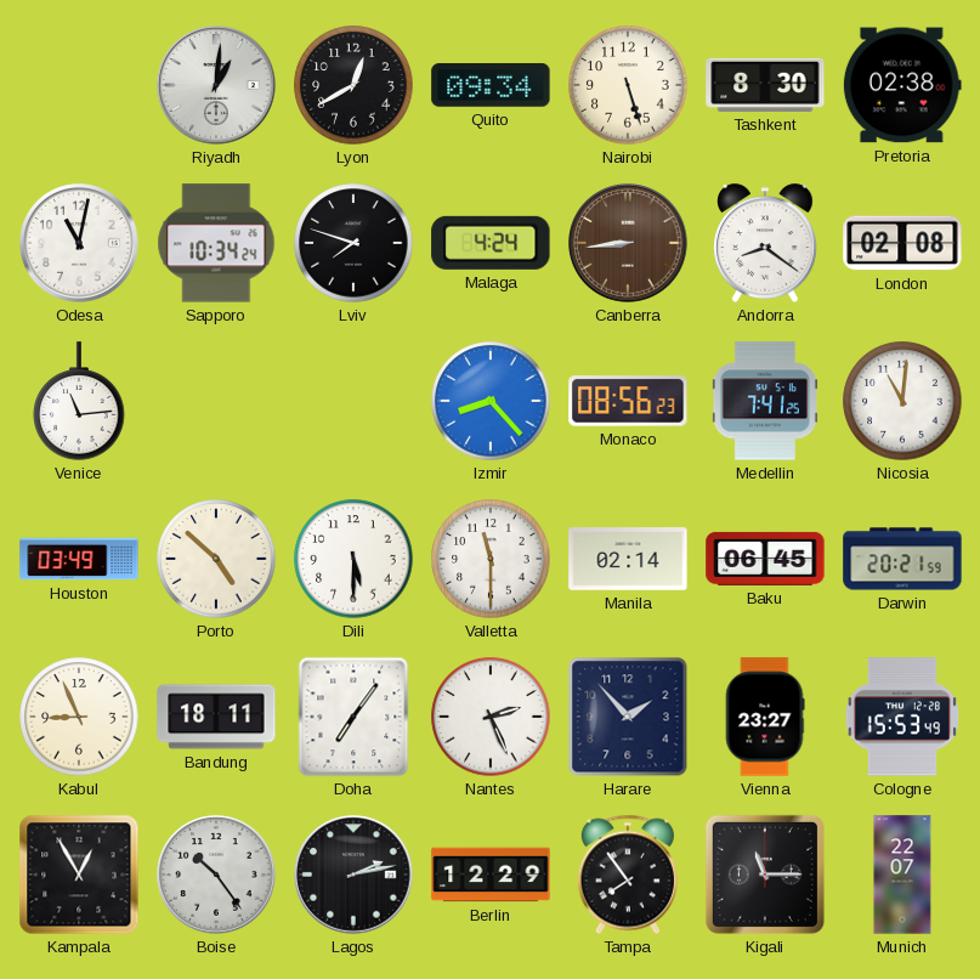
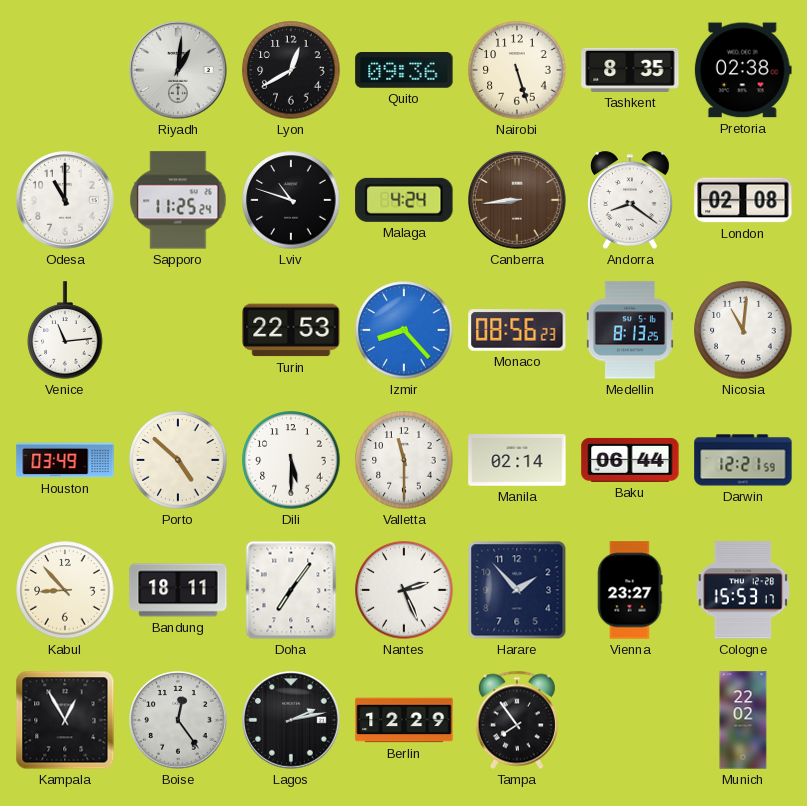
Quito: 09:34 -> 09:36 (404, 71)
Tashkent: 8:30 -> 8:35 (630, 70)
Odesa: 11:02 -> 11:00 (65, 200)
Sapporo: 10:34 -> 11:25 (178, 200)
Lviv: 7:48 -> 10:48 (291, 200)
Turin: none -> 22:53 (291, 330)
Medellin: 7:41 -> 8:13 (630, 330)
Baku: 06:45 -> 06:44 (630, 460)
Darwin: 20:21 -> 12:21 (743, 460)
Kabul: 8:56 -> 8:53 (65, 590)
Cologne: 15:53:49 -> 15:53:17 (743, 590)
Boise: 10:24 -> 12:24 (178, 720)
Kigali: 11:15 -> none (765, 875)
Munich: 22:07 -> 22:02 (743, 720)
